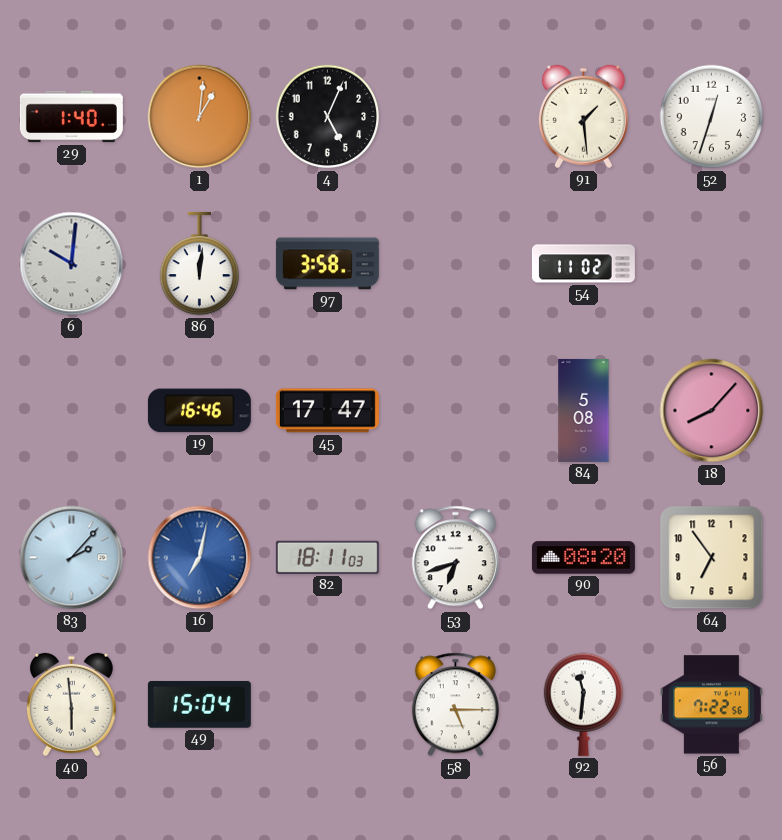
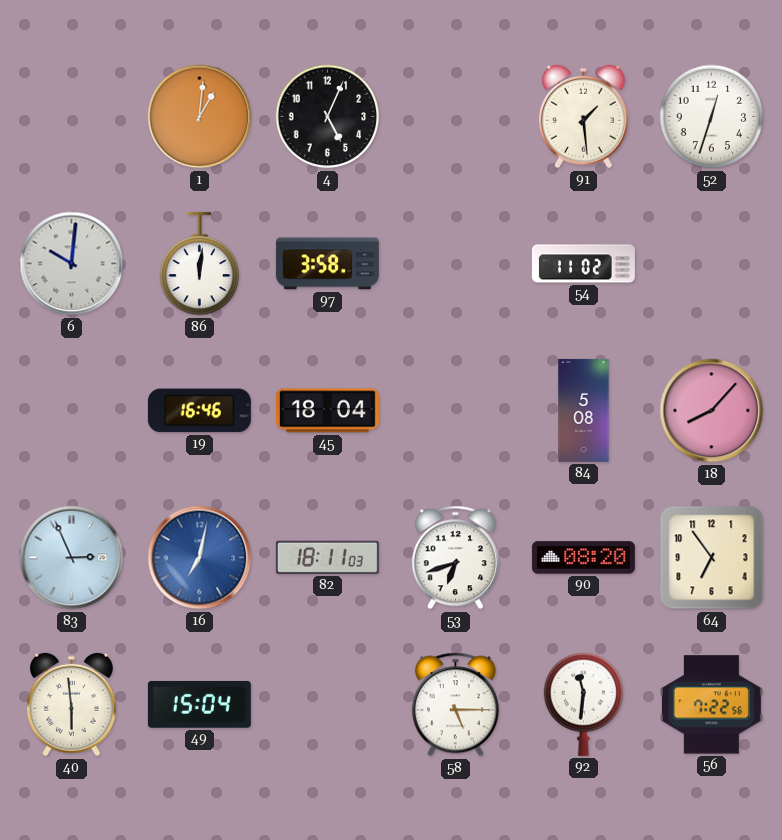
29: 1:40 -> none (71, 117)
45: 17:47 -> 18:04 (327, 411)
83: 2:07 -> 2:56 (72, 558)
